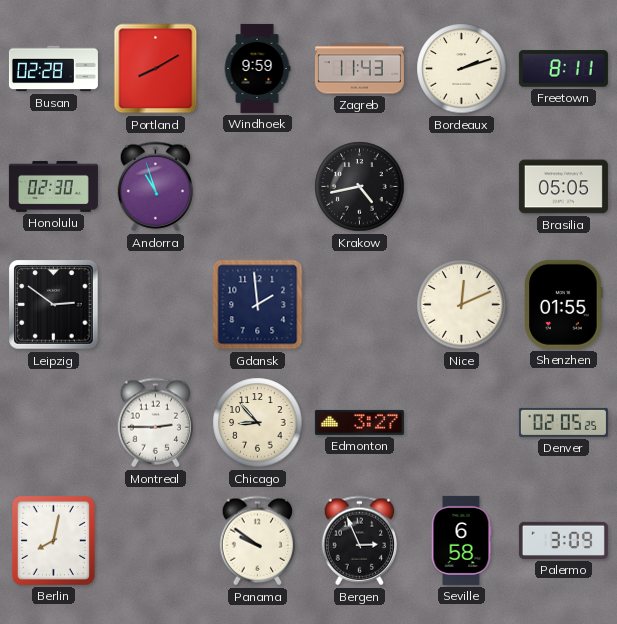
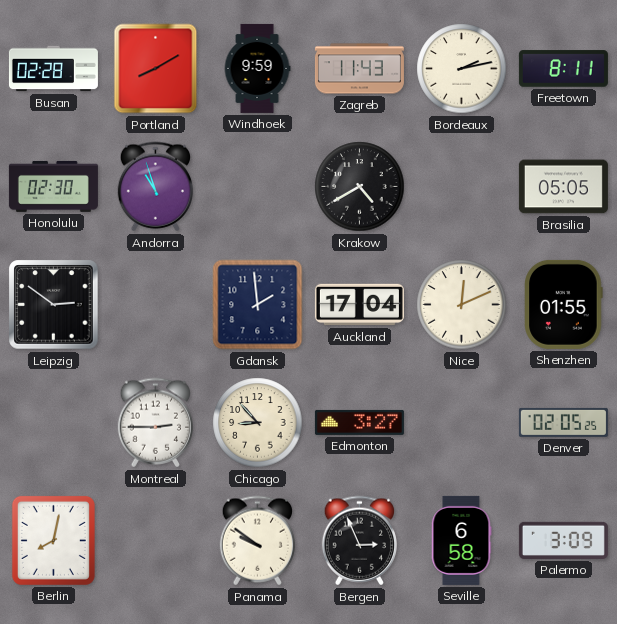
Bordeaux: 2:12 -> 2:13 (462, 69)
Krakow: 4:43 -> 4:40 (360, 187)
Auckland: none -> 17:04 (359, 305)
